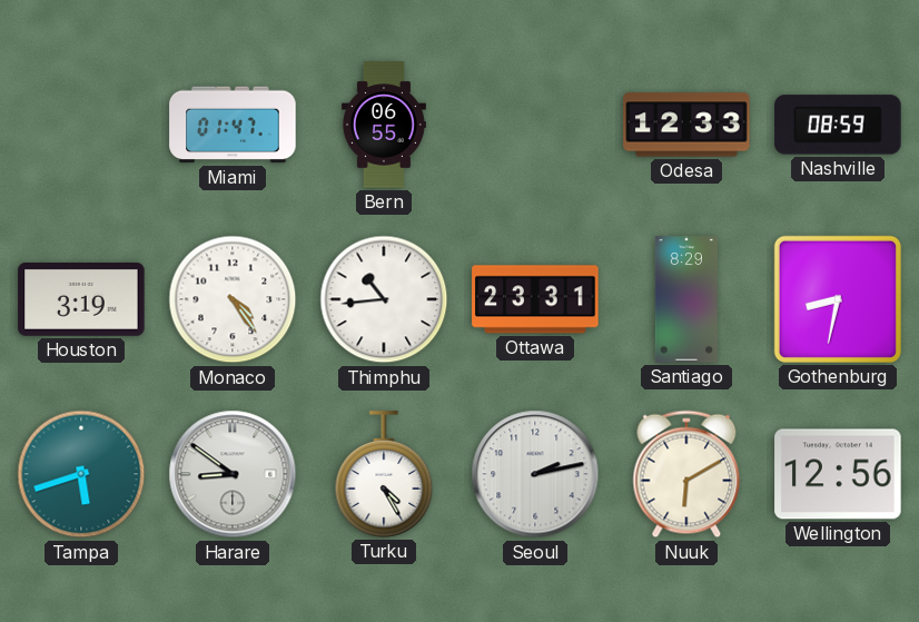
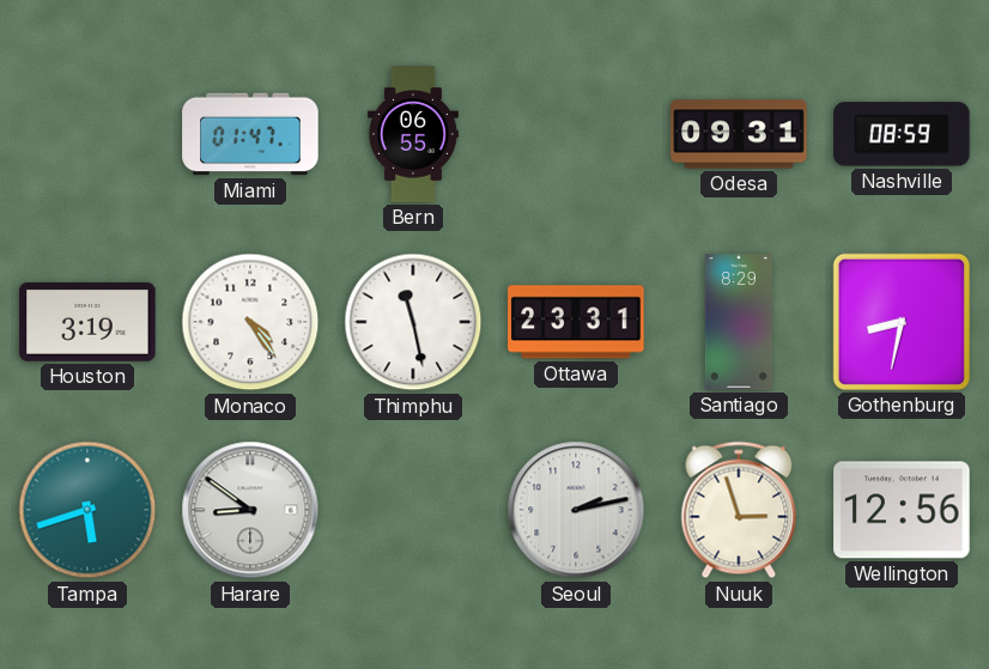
Odesa: 12:33 -> 09:31 (739, 134)
Thimphu: 10:44 -> 11:28 (413, 322)
Turku: 4:25 -> none (384, 474)
Nuuk: 6:10 -> 2:57 (739, 510)
